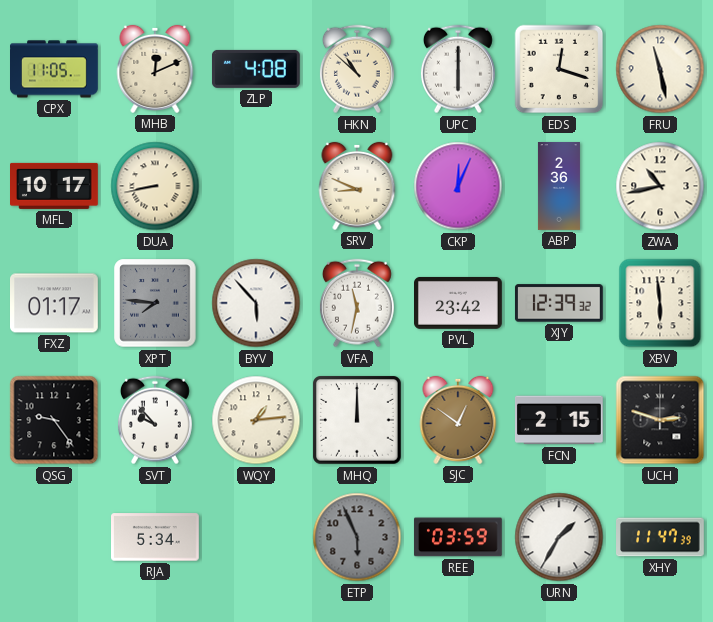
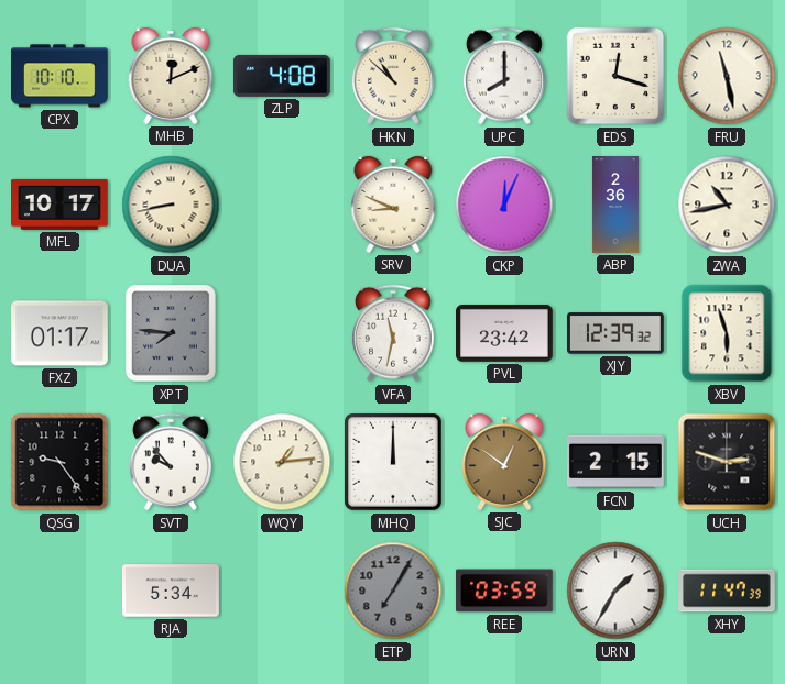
CPX: 11:05 -> 10:10 (61, 76)
UPC: 6:00 -> 8:00 (504, 76)
BYV: 5:53 -> none (256, 303)
XBV: 5:59 -> 5:57 (727, 333)
ETP: 5:56 -> 7:05 (393, 591)
